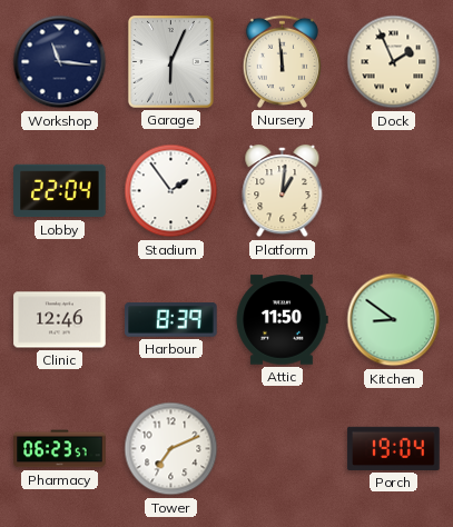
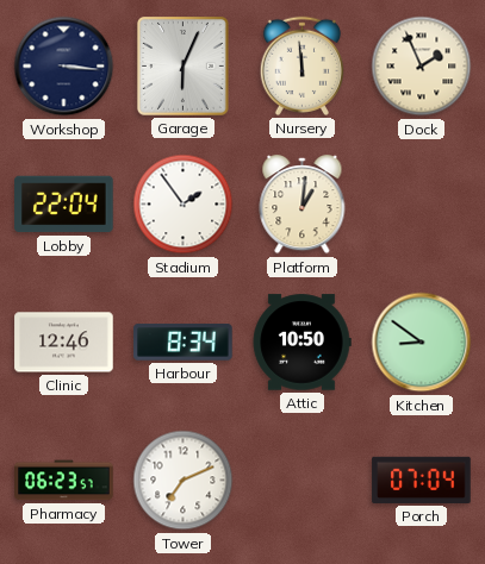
Workshop: 11:16 -> 3:16 (64, 67)
Harbour: 8:39 -> 8:34 (184, 343)
Attic: 11:50 -> 10:50 (301, 343)
Porch: 19:04 -> 07:04 (422, 480)
